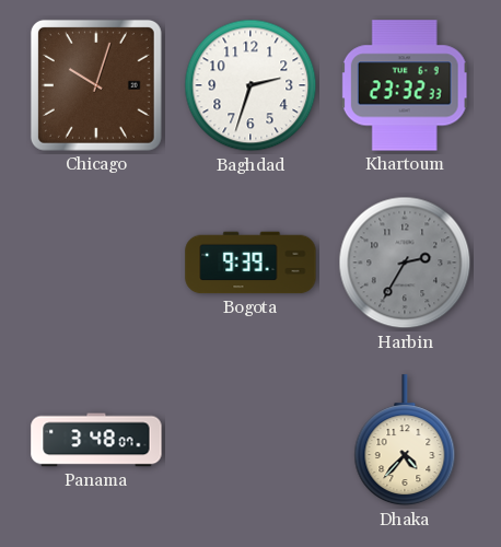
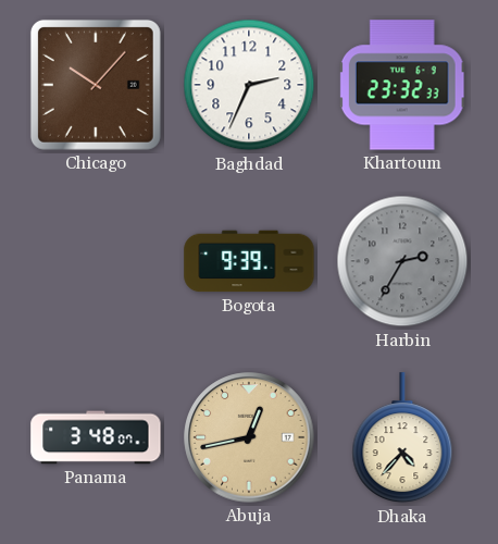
Chicago: 10:03 -> 10:07 (96, 85)
Baghdad: 2:33 -> 2:34 (249, 85)
Abuja: none -> 12:43 (249, 437)
